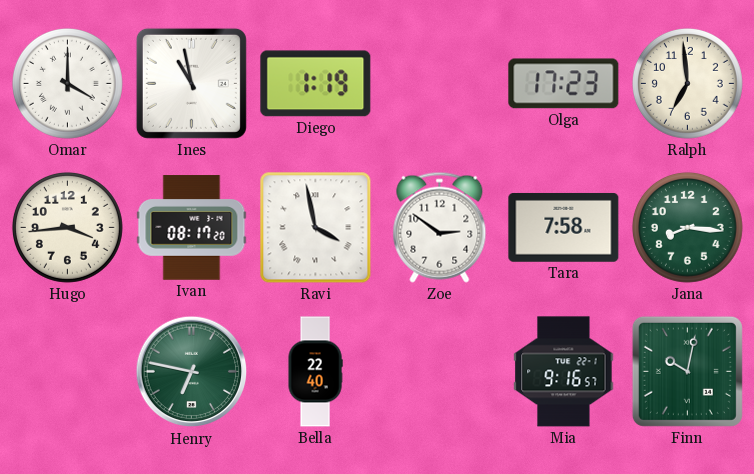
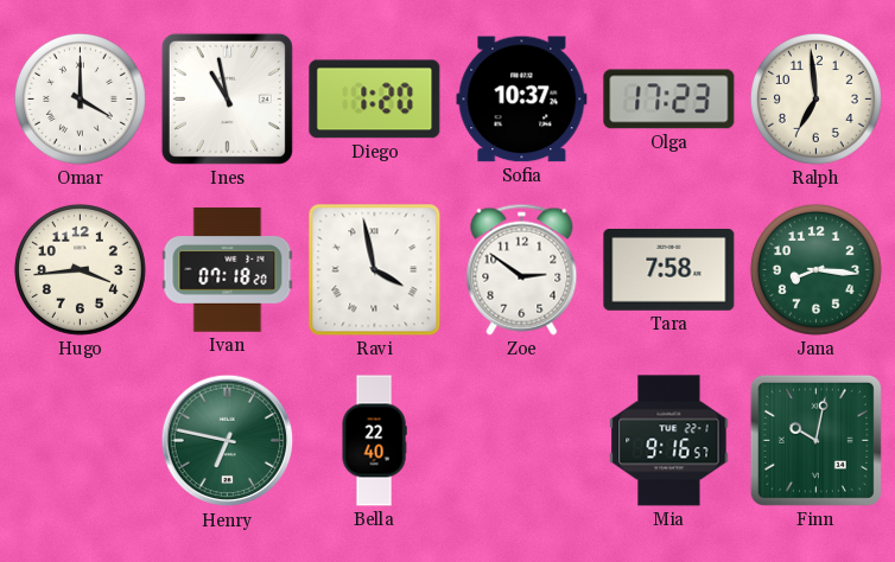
Diego: 1:19 -> 1:20 (375, 100)
Sofia: none -> 10:37 (522, 100)
Ivan: 08:17 -> 07:18 (228, 270)
